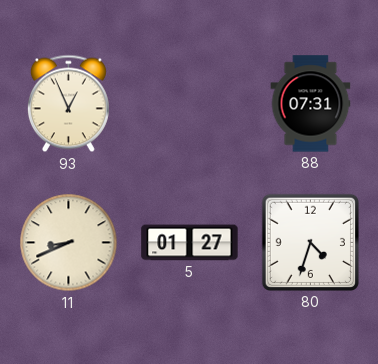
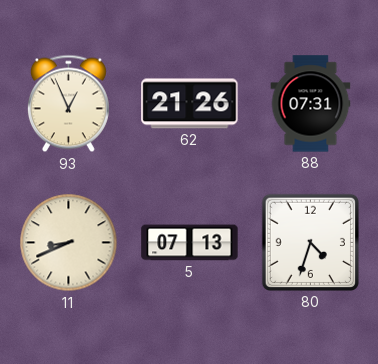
62: none -> 21:26 (190, 104)
5: 01:27 -> 07:13 (190, 243)
